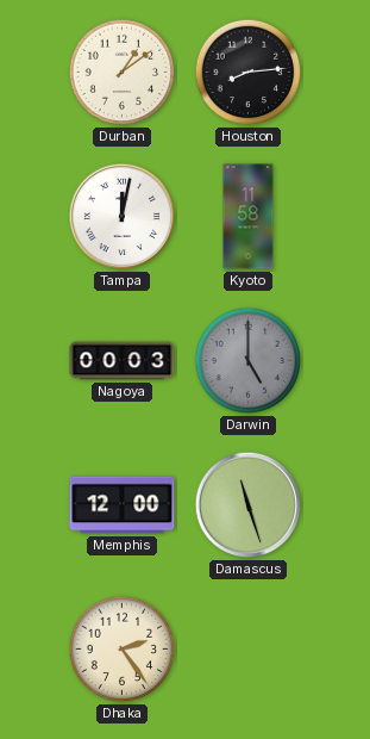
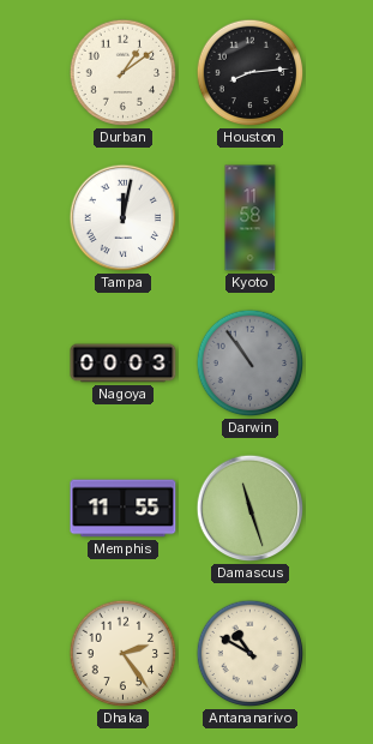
Darwin: 5:00 -> 10:54 (251, 364)
Memphis: 12:00 -> 11:55 (124, 509)
Antananarivo: none -> 10:50 (251, 654)
